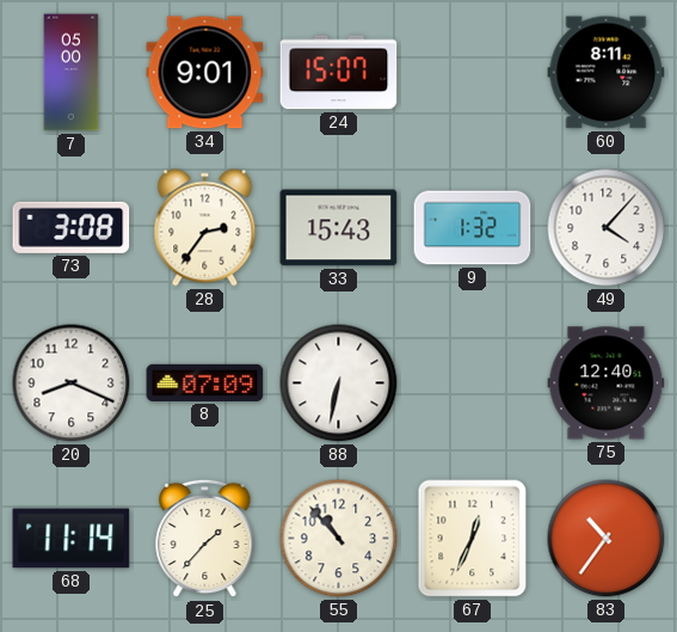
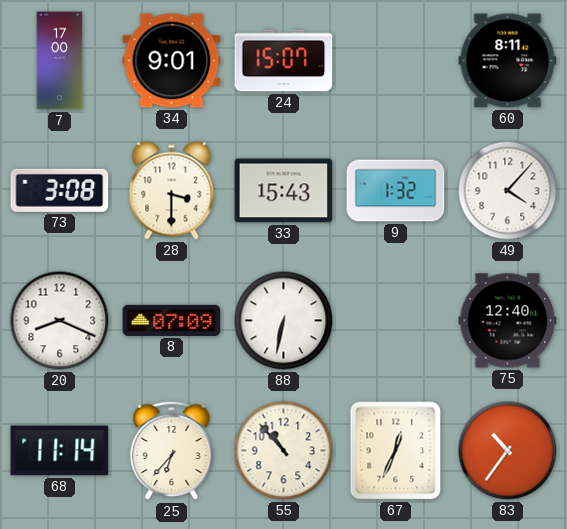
7: 05:00 -> 17:00 (60, 61)
28: 2:36 -> 3:30 (172, 191)
25: 1:37 -> 6:37 (172, 451)
